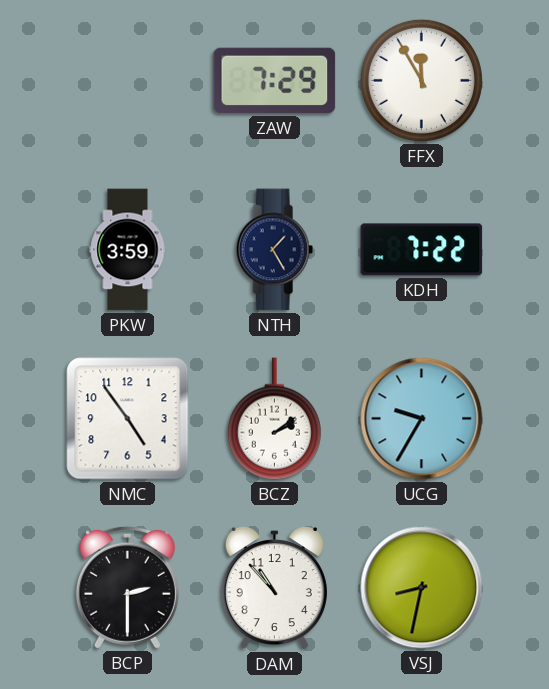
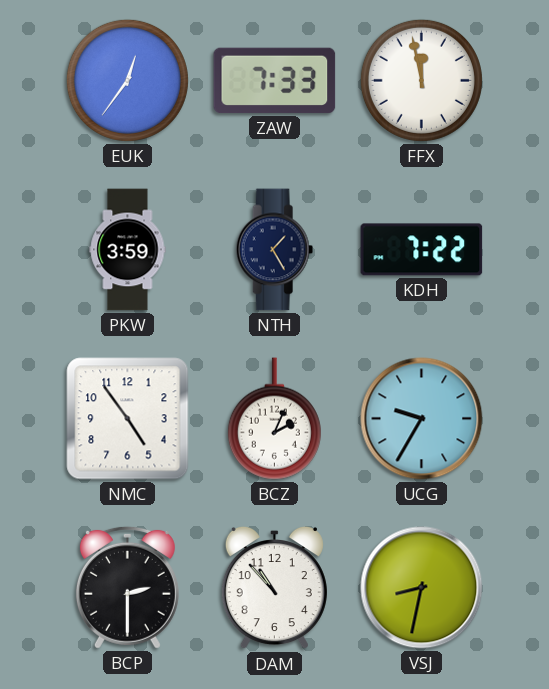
EUK: none -> 12:36 (127, 80)
ZAW: 7:29 -> 7:33 (275, 81)
FFX: 11:55 -> 11:58 (421, 80)
BCZ: 2:09 -> 2:04 (274, 419)
